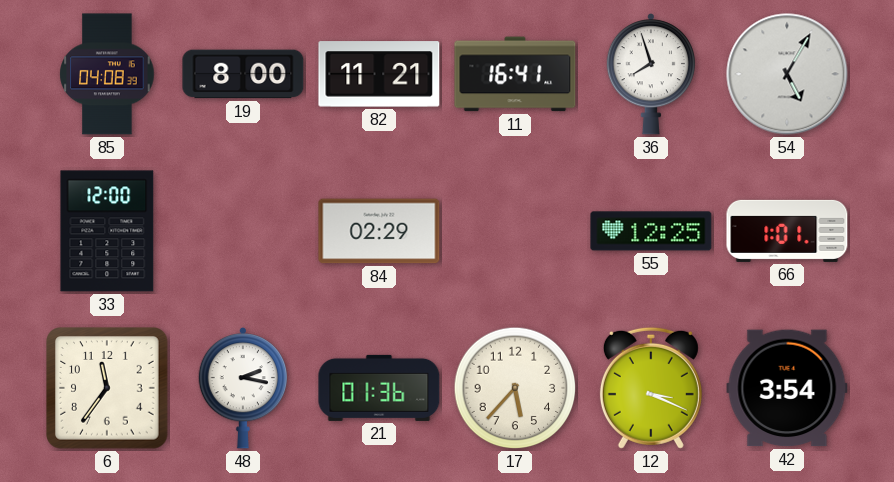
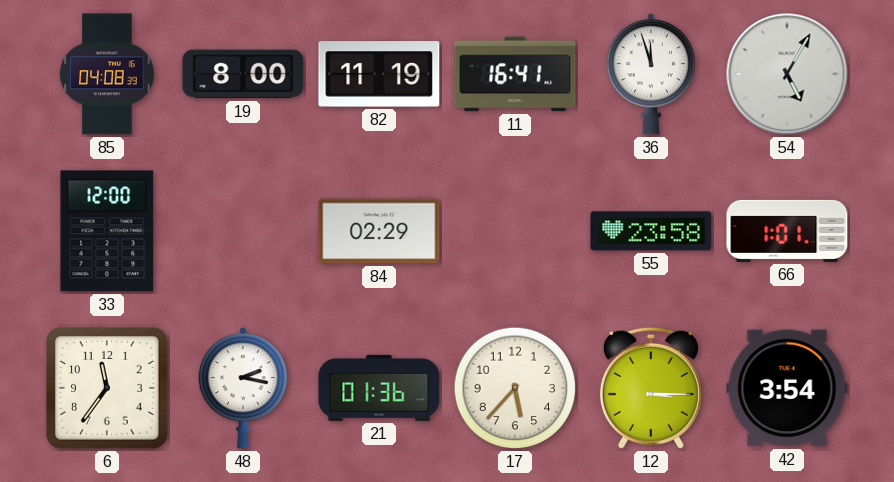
82: 11:21 -> 11:19 (379, 74)
36: 7:57 -> 11:57 (650, 75)
55: 12:25 -> 23:58 (651, 231)
12: 3:19 -> 3:15 (651, 388)
